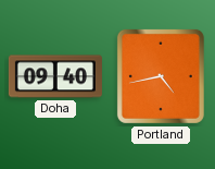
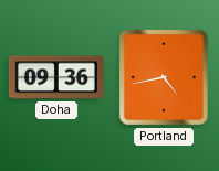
Doha: 09:40 -> 09:36 (56, 77)
